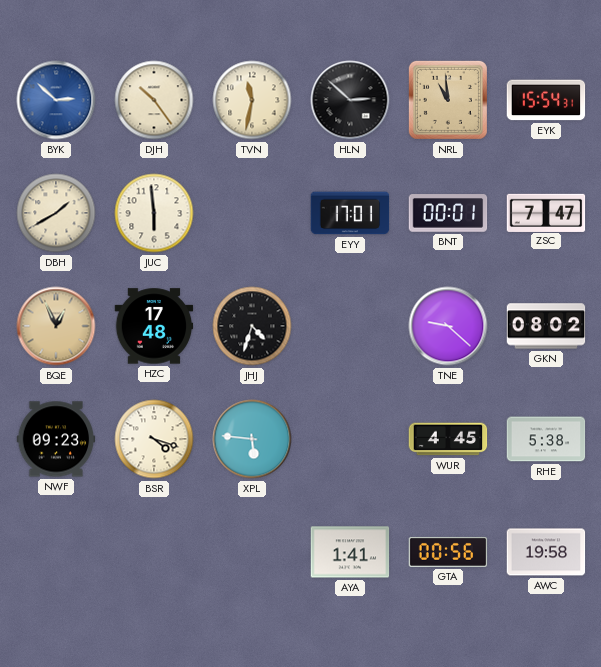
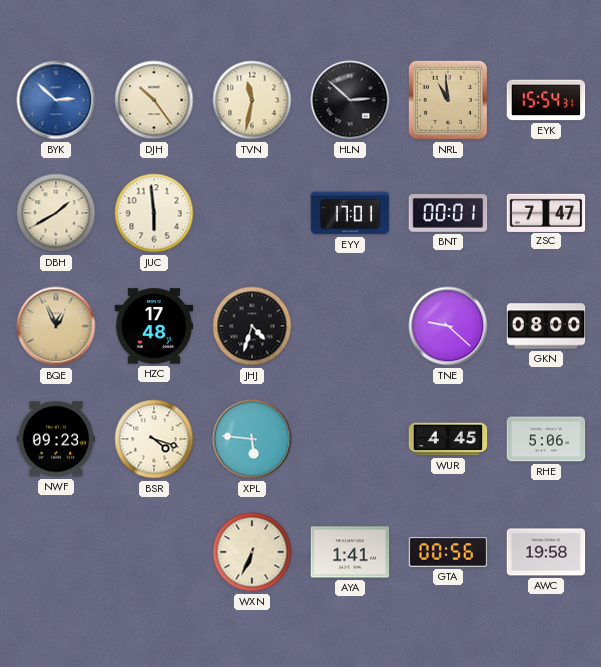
GKN: 08:02 -> 08:00 (546, 326)
RHE: 5:38 -> 5:06 (546, 439)
WXN: none -> 6:34 (252, 552)
